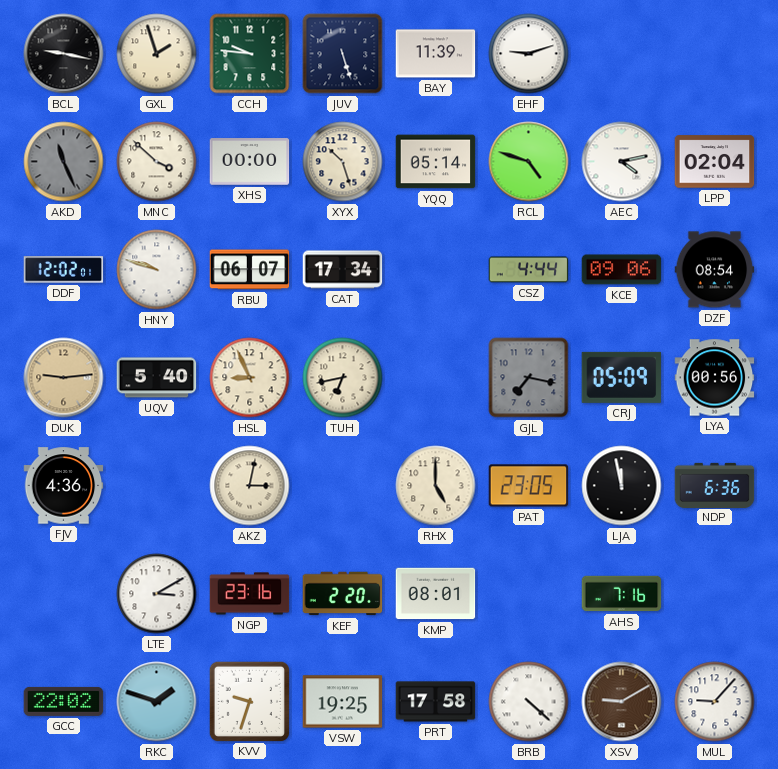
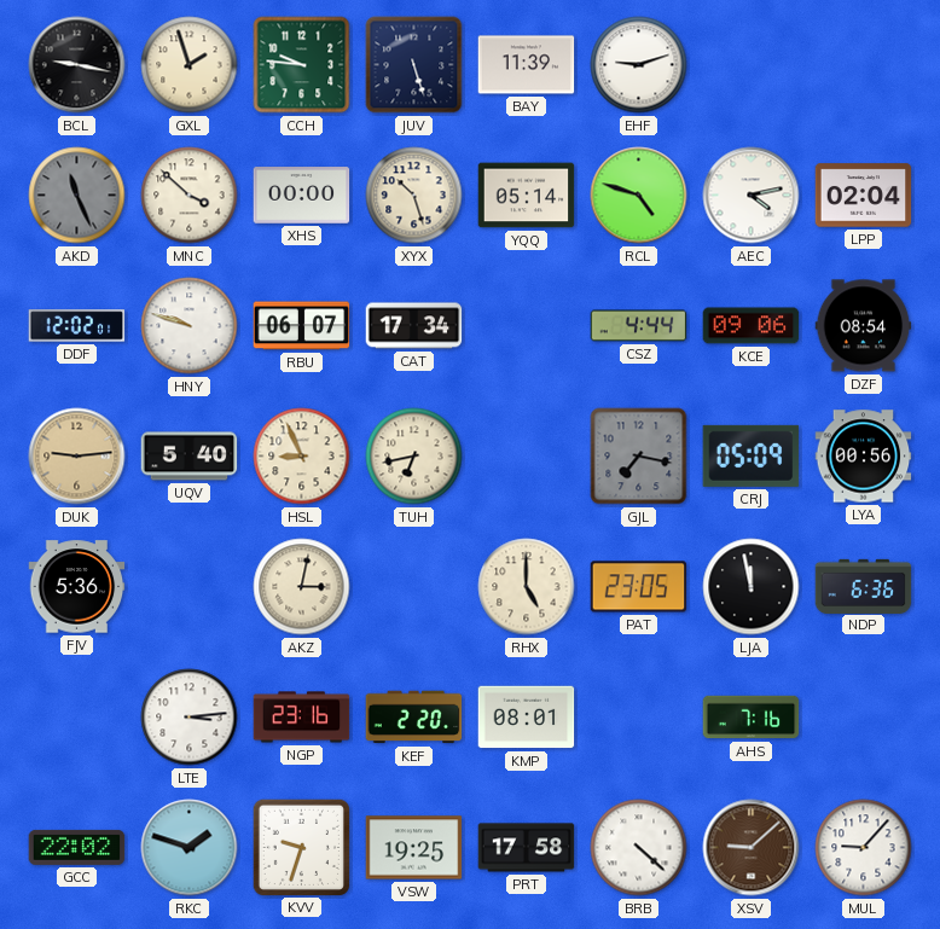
FJV: 4:36 -> 5:36 (77, 587)
LTE: 3:10 -> 3:14 (190, 718)
XSV: 9:10 -> 9:08 (752, 848)
